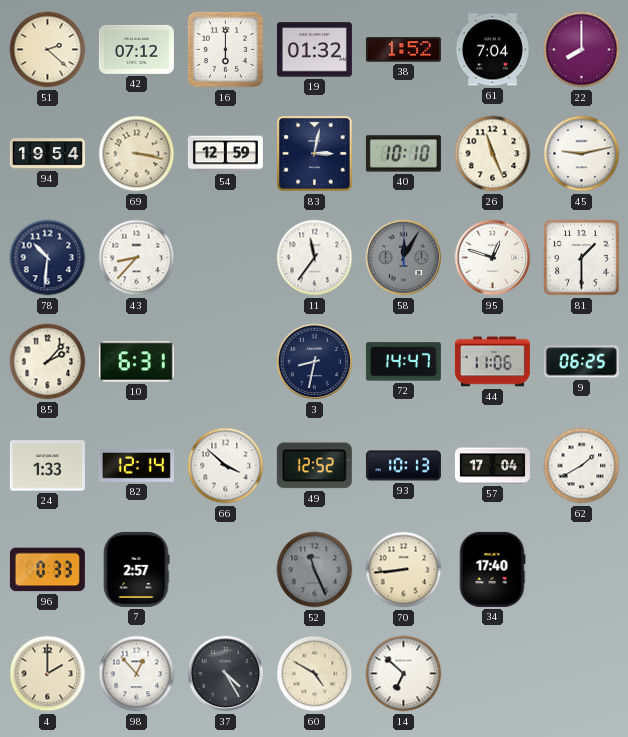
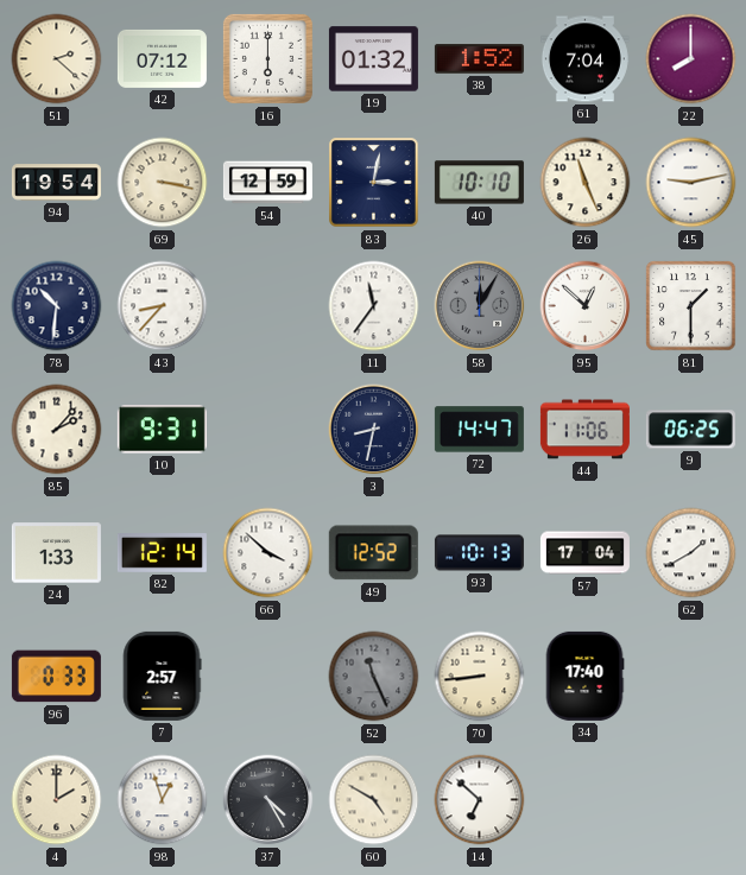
95: 12:48 -> 12:52 (586, 306)
10: 6:31 -> 9:31 (162, 430)
98: 12:53 -> 12:57 (163, 800)
